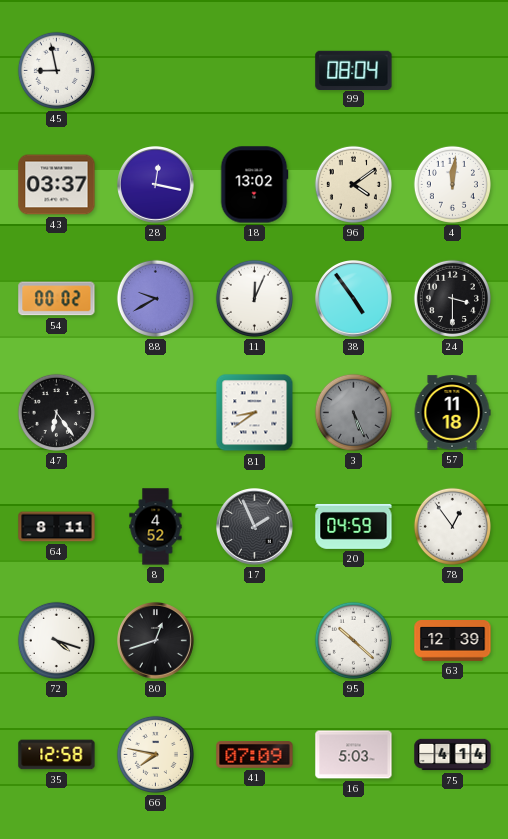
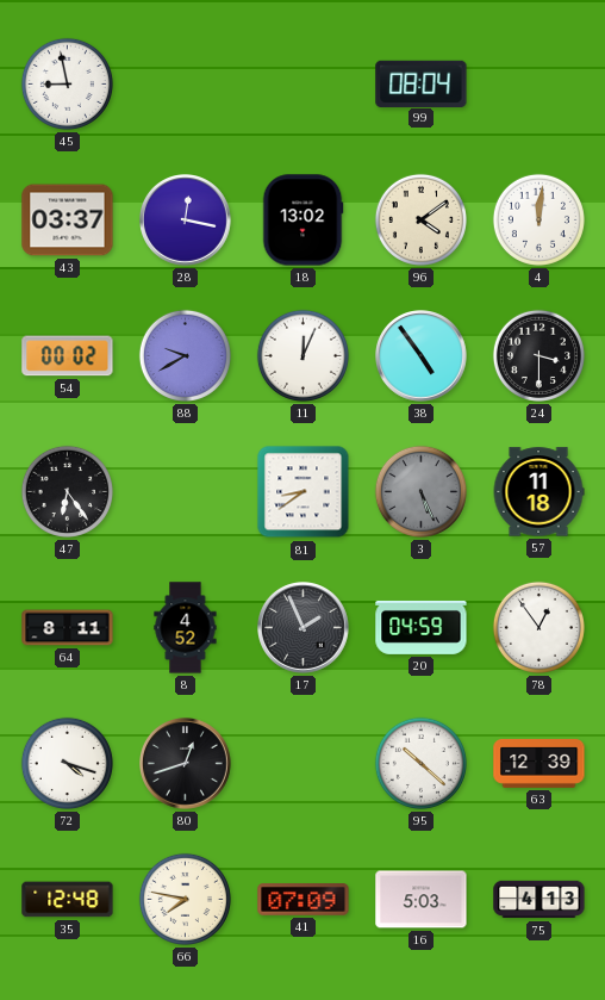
35: 12:58 -> 12:48 (68, 900)
75: 4:14 -> 4:13 (539, 900)
